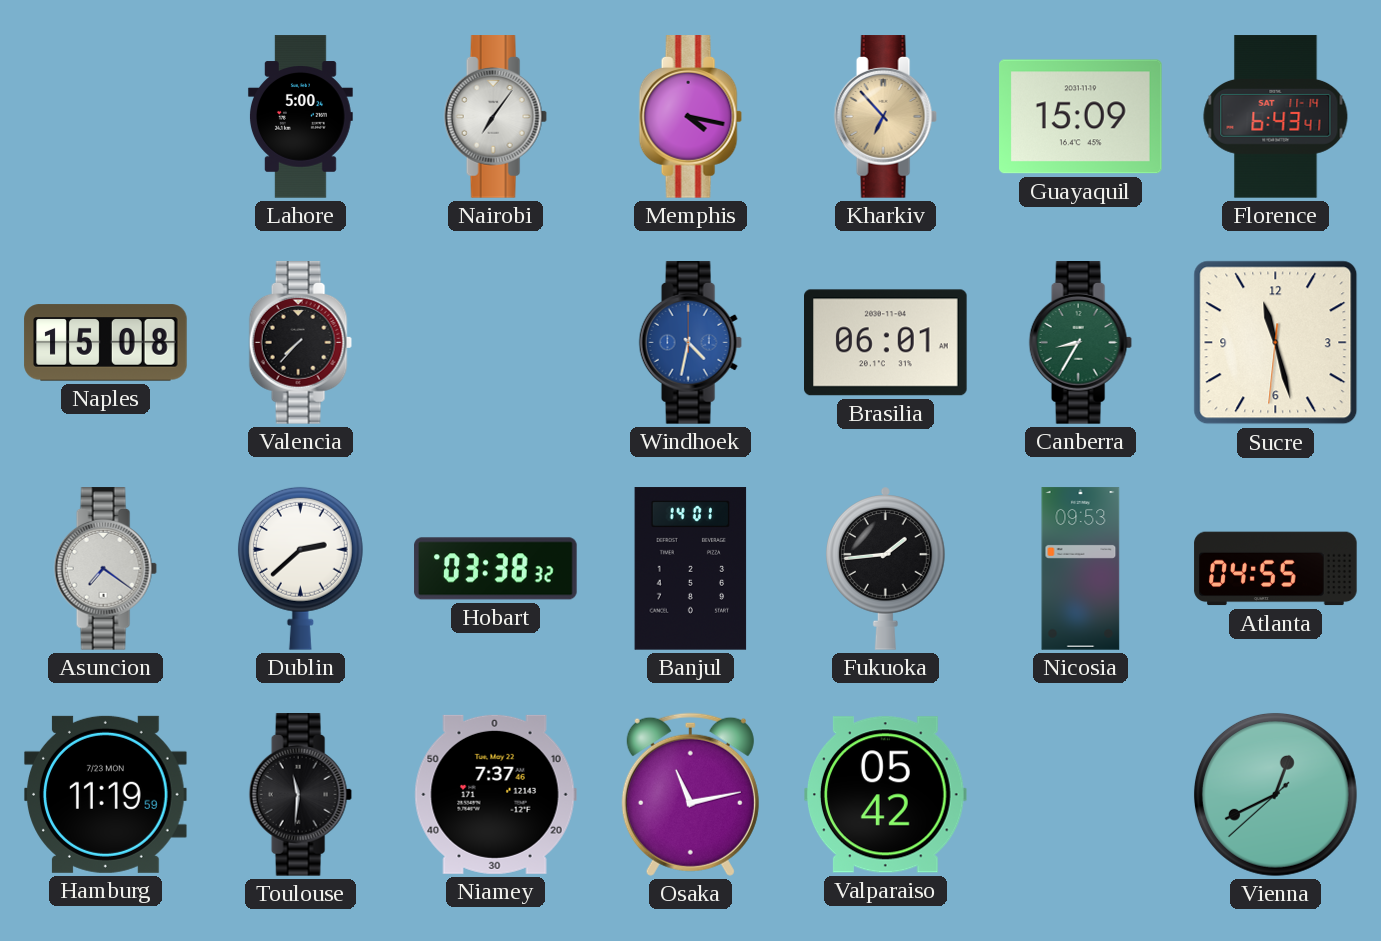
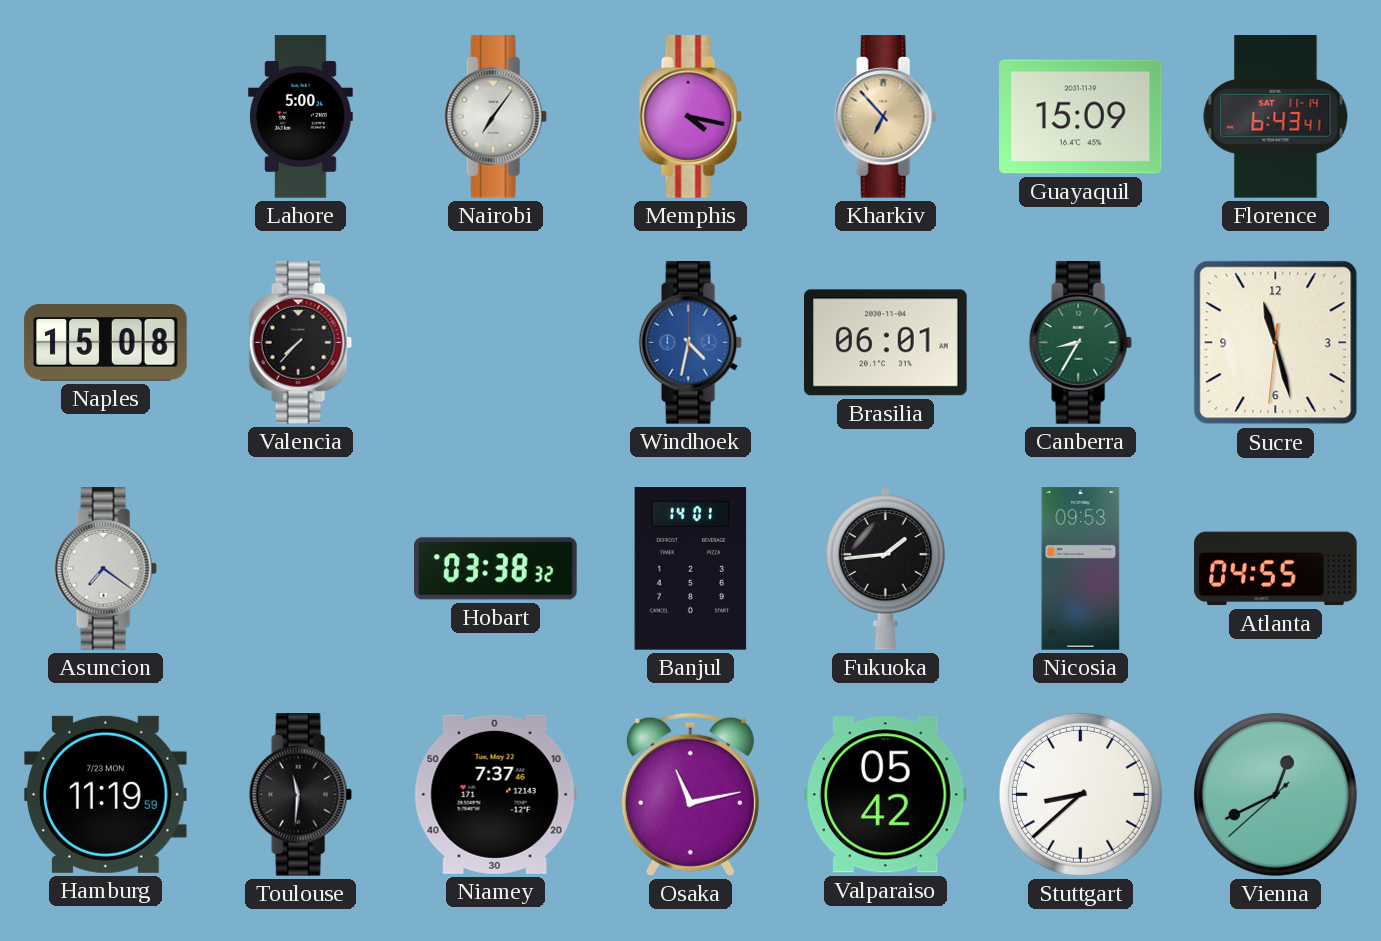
Dublin: 2:38 -> none (300, 568)
Stuttgart: none -> 8:38 (1080, 794)
